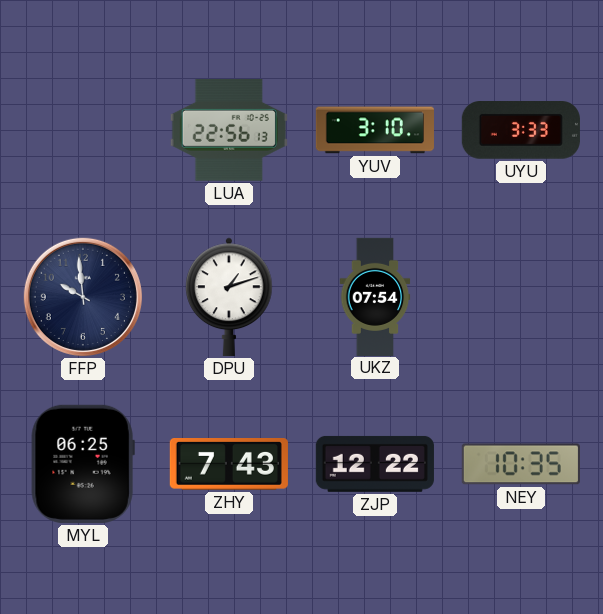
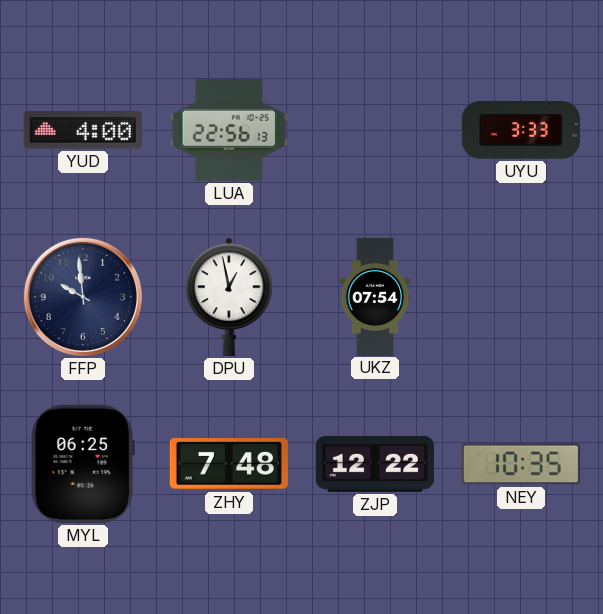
YUD: none -> 4:00 (83, 130)
YUV: 3:10 -> none (375, 130)
DPU: 1:12 -> 12:58 (229, 297)
ZHY: 7:43 -> 7:48 (229, 465)
